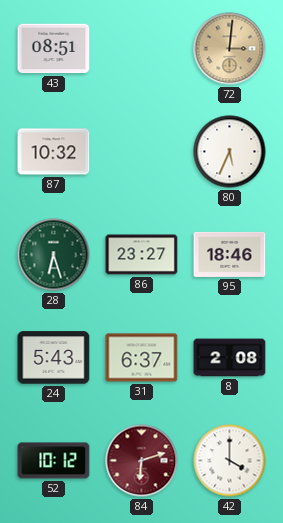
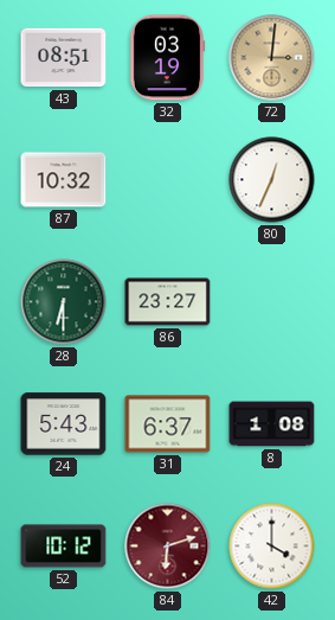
32: none -> 03:19 (167, 58)
80: 5:34 -> 12:34 (272, 180)
28: 6:27 -> 6:30 (64, 302)
95: 18:46 -> none (230, 254)
8: 2:08 -> 1:08 (272, 424)
